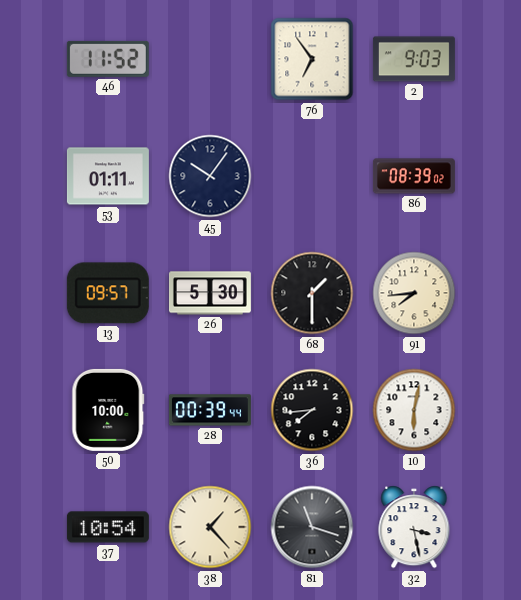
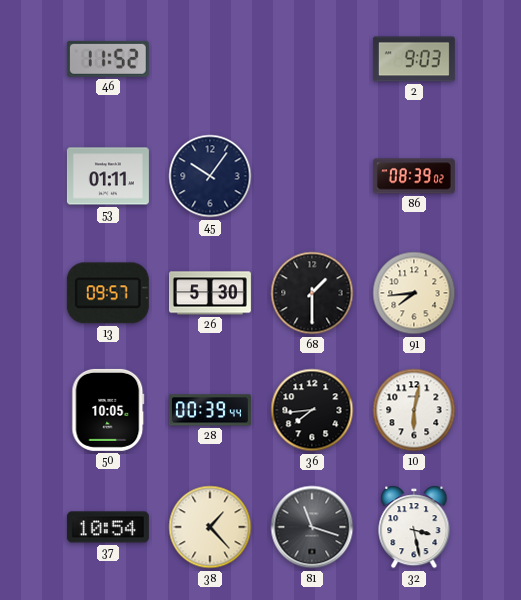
76: 6:54 -> none (312, 59)
50: 10:00 -> 10:05 (108, 410)
